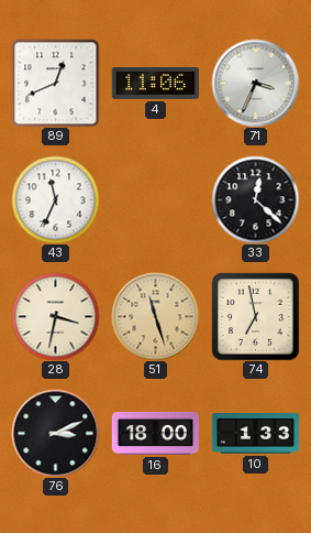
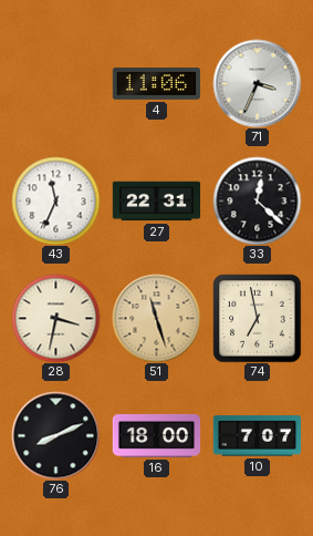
89: 12:41 -> none (55, 83)
27: none -> 22:31 (156, 202)
76: 3:11 -> 8:11 (55, 435)
10: 1:33 -> 7:07 (257, 436)
